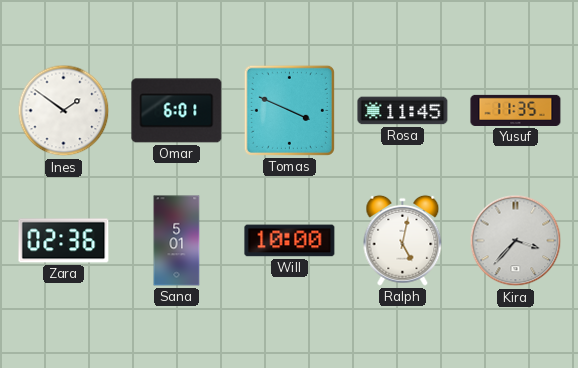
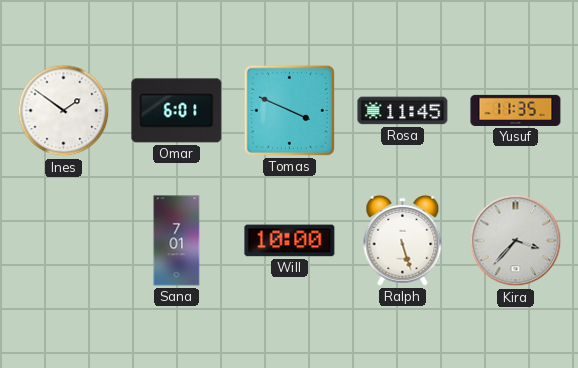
Zara: 02:36 -> none (64, 241)
Sana: 5:01 -> 7:01 (177, 241)
Ralph: 5:02 -> 5:27 (403, 240)
